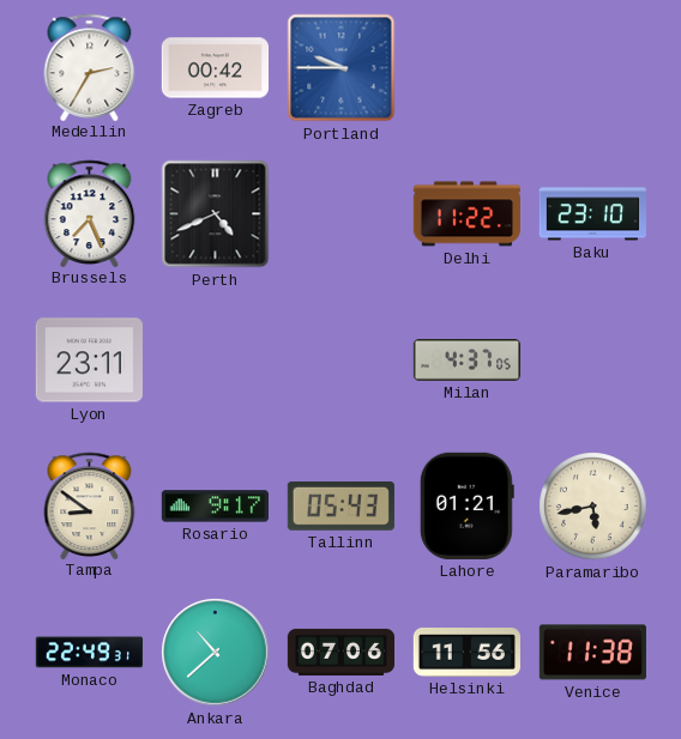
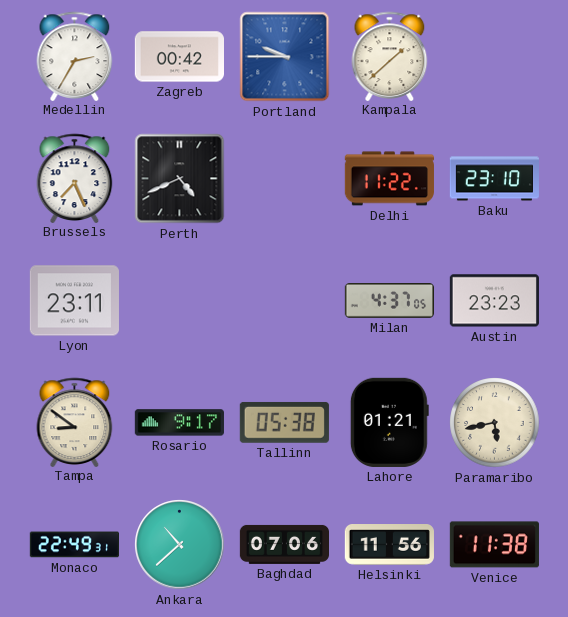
Kampala: none -> 1:38 (390, 56)
Austin: none -> 23:23 (494, 301)
Tallinn: 05:43 -> 05:38 (284, 422)
